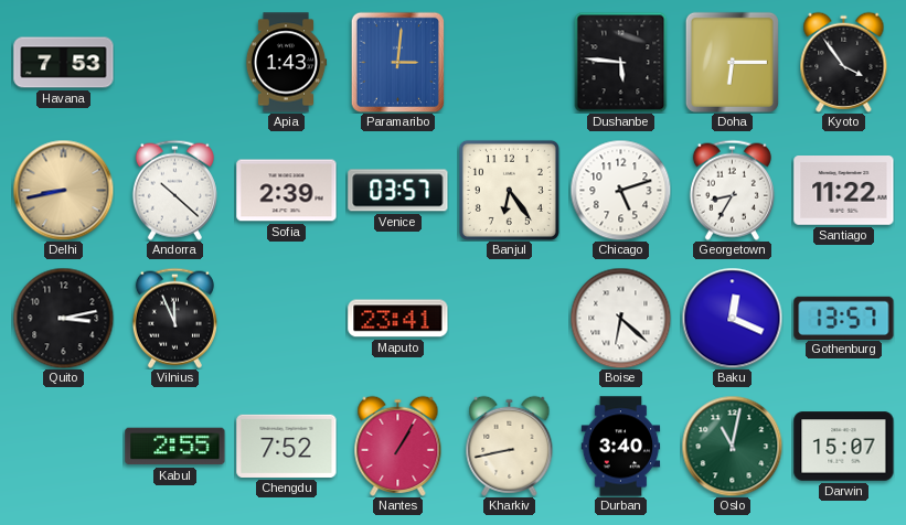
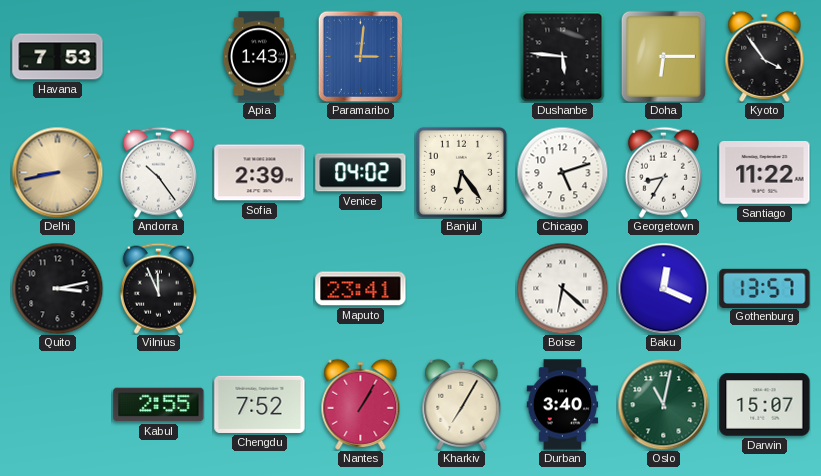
Andorra: 10:22 -> 10:24 (158, 172)
Venice: 03:57 -> 04:02 (361, 173)
Kharkiv: 8:43 -> 7:05 (462, 404)
